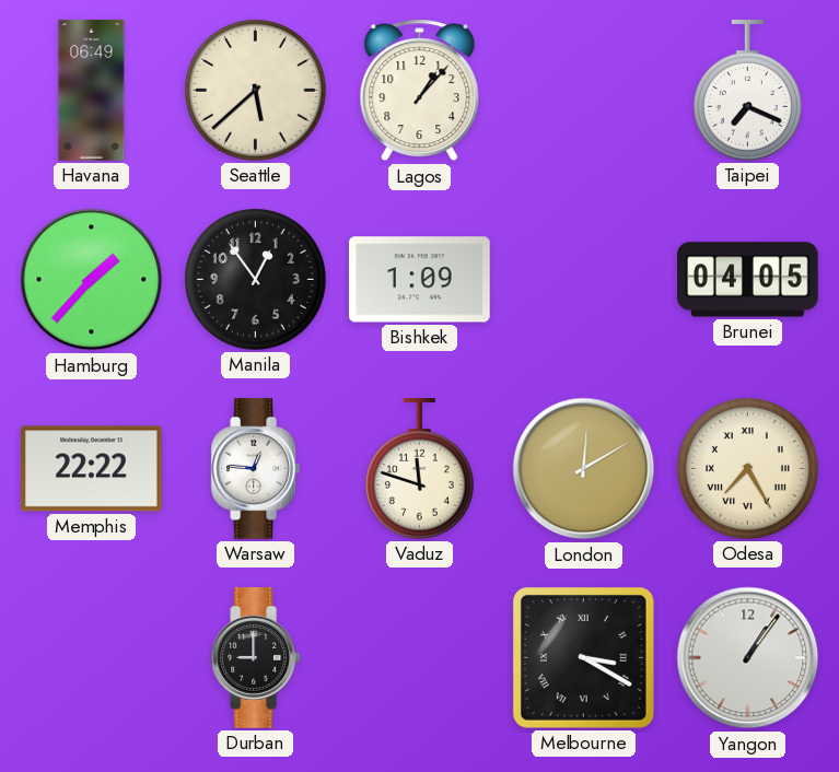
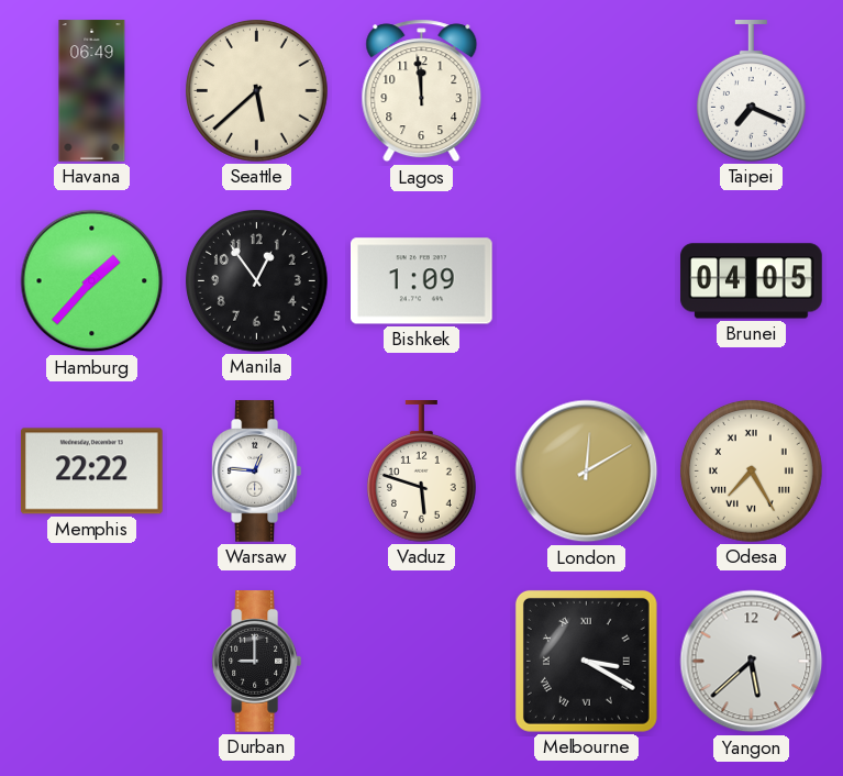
Lagos: 1:07 -> 11:59 (422, 91)
Vaduz: 11:48 -> 5:48 (421, 472)
Yangon: 1:06 -> 5:38 (752, 662)
